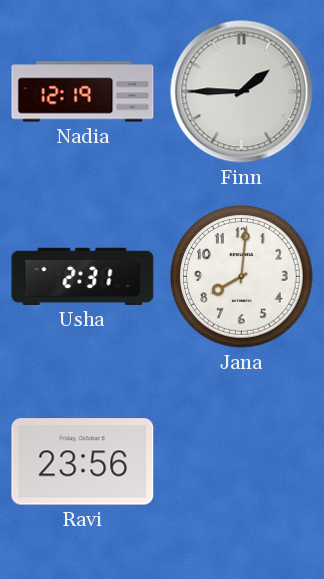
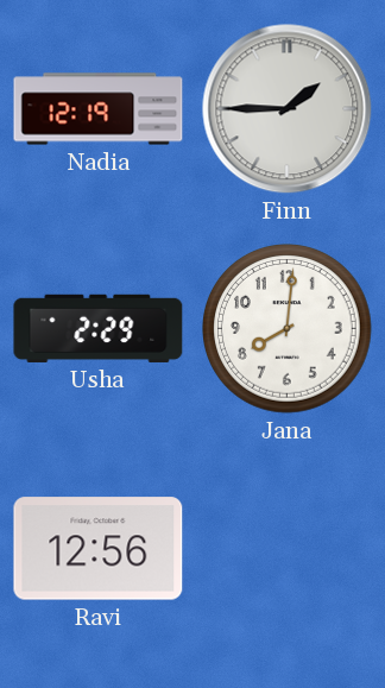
Usha: 2:31 -> 2:29 (99, 328)
Ravi: 23:56 -> 12:56 (99, 549)
